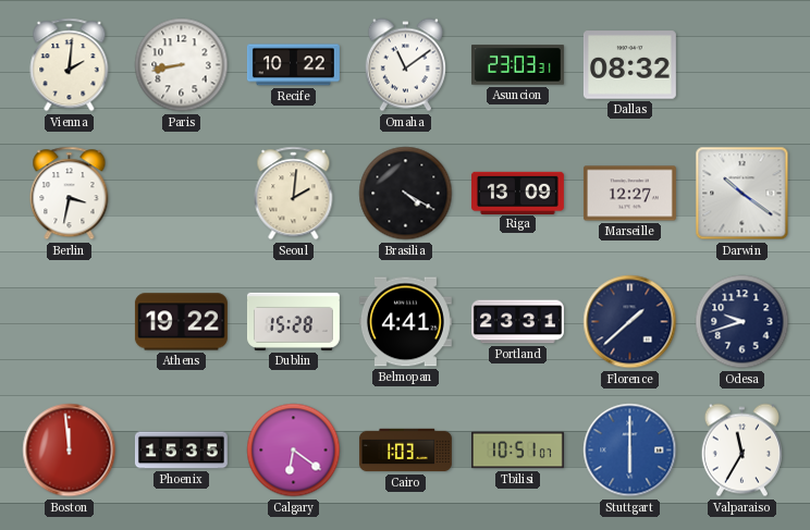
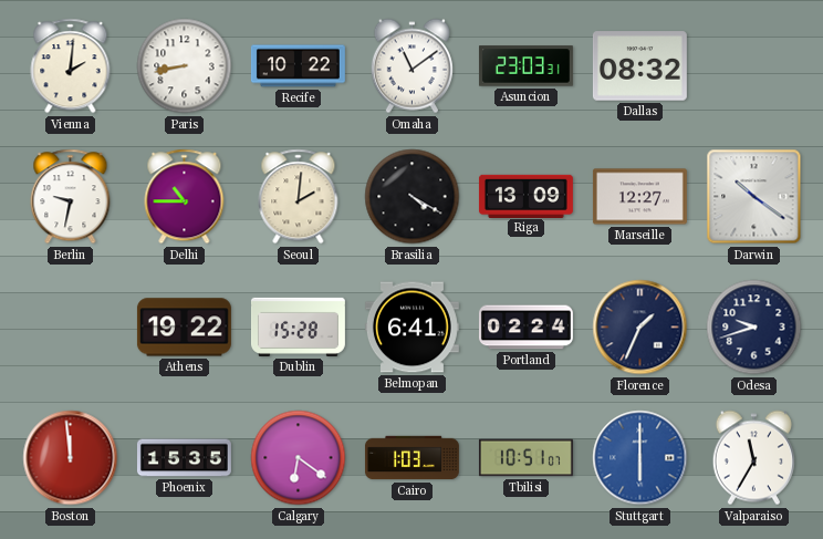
Berlin: 3:32 -> 9:32 (71, 197)
Delhi: none -> 10:45 (185, 197)
Belmopan: 4:41 -> 6:41 (411, 328)
Portland: 23:31 -> 02:24 (525, 328)
Florence: 1:38 -> 1:34 (640, 328)
